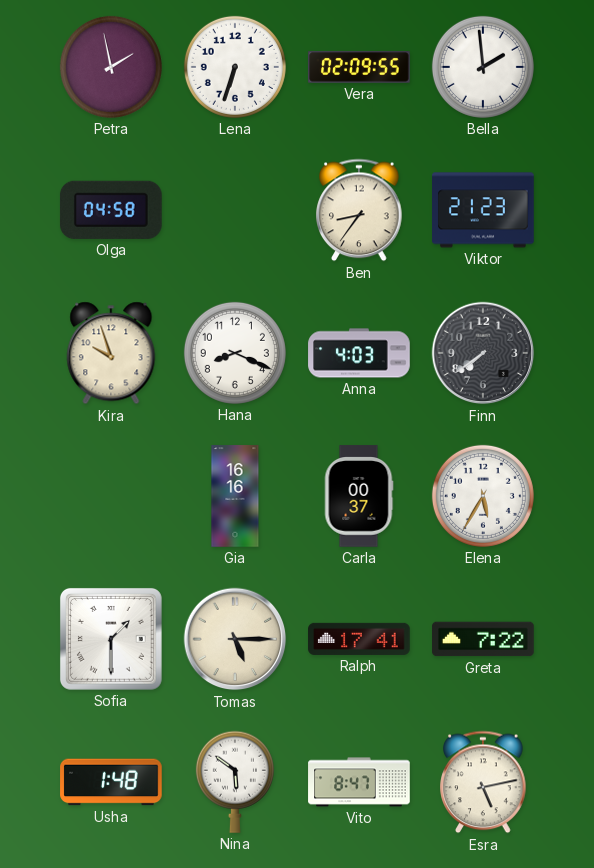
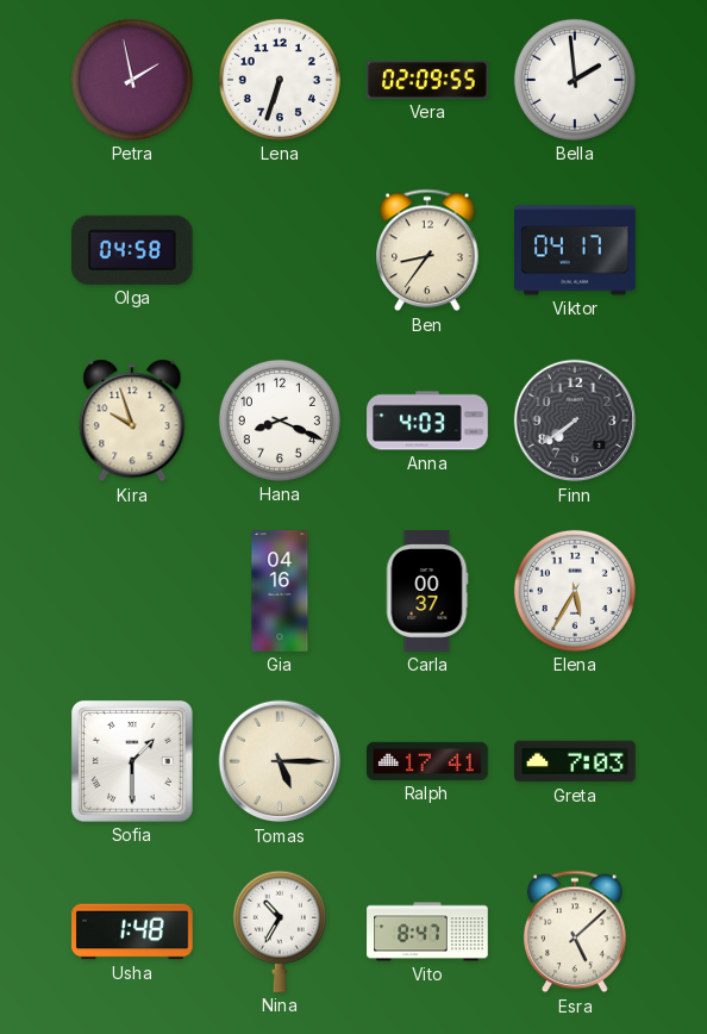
Viktor: 21:23 -> 04:17 (575, 250)
Gia: 16:16 -> 04:16 (280, 591)
Greta: 7:22 -> 7:03 (575, 761)
Nina: 5:51 -> 10:35 (280, 932)
Esra: 5:13 -> 5:08 (575, 932)
